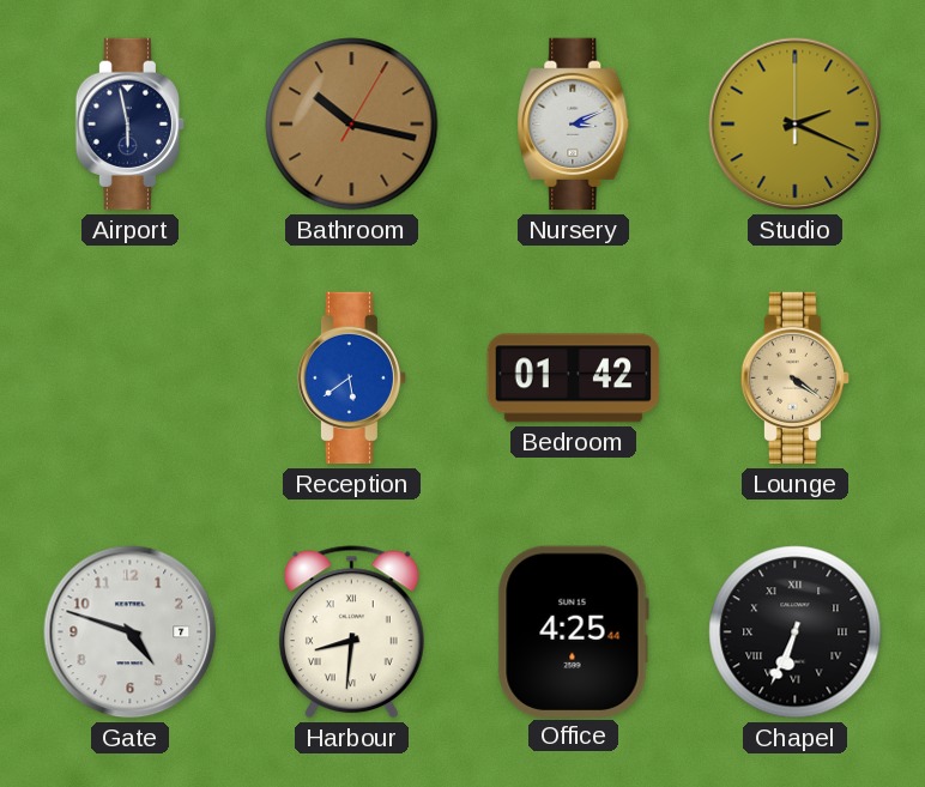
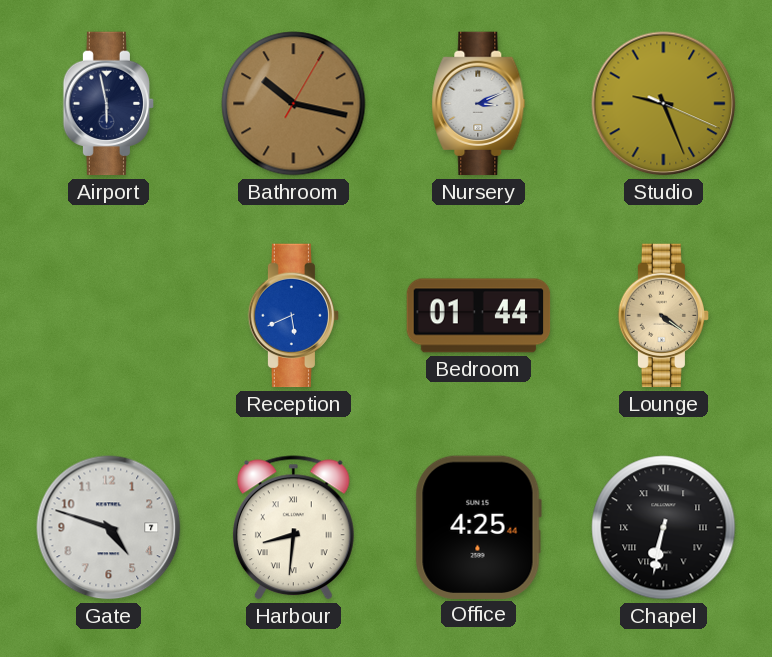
Studio: 2:19 -> 9:26 (664, 104)
Reception: 5:39 -> 5:41 (294, 316)
Bedroom: 01:42 -> 01:44 (479, 316)
Chapel: 6:34 -> 6:32 (664, 528)
